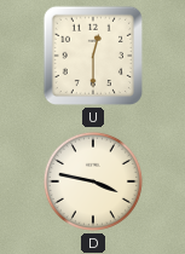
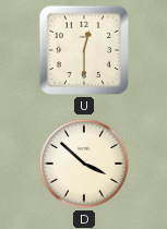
D: 3:47 -> 3:52 (84, 164)
